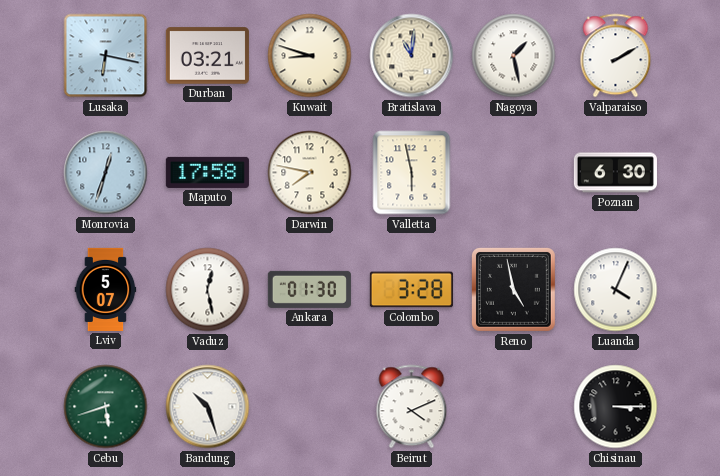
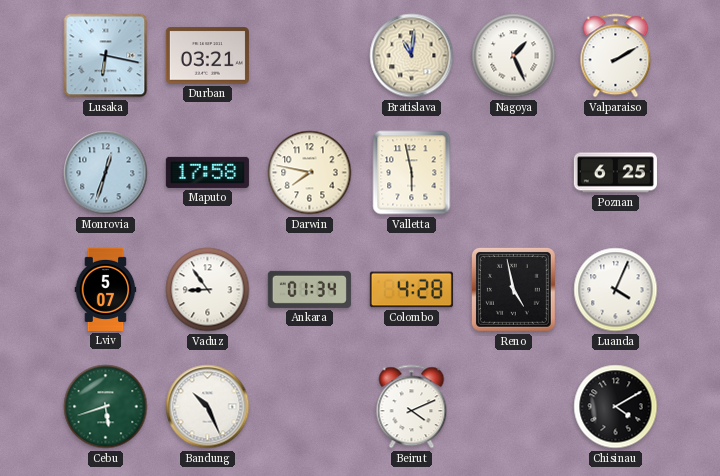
Kuwait: 8:48 -> none (310, 56)
Nagoya: 1:28 -> 1:26 (514, 56)
Poznan: 6:30 -> 6:25 (615, 173)
Vaduz: 12:28 -> 8:54 (208, 290)
Ankara: 01:30 -> 01:34 (309, 289)
Colombo: 3:28 -> 4:28 (411, 290)
Bandung: 10:27 -> 10:26 (208, 407)
Chisinau: 3:15 -> 4:10 (616, 407)
